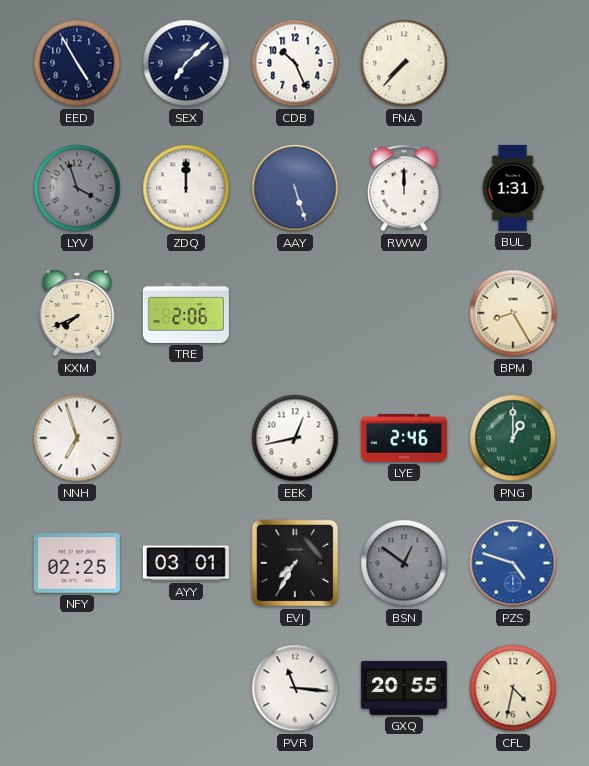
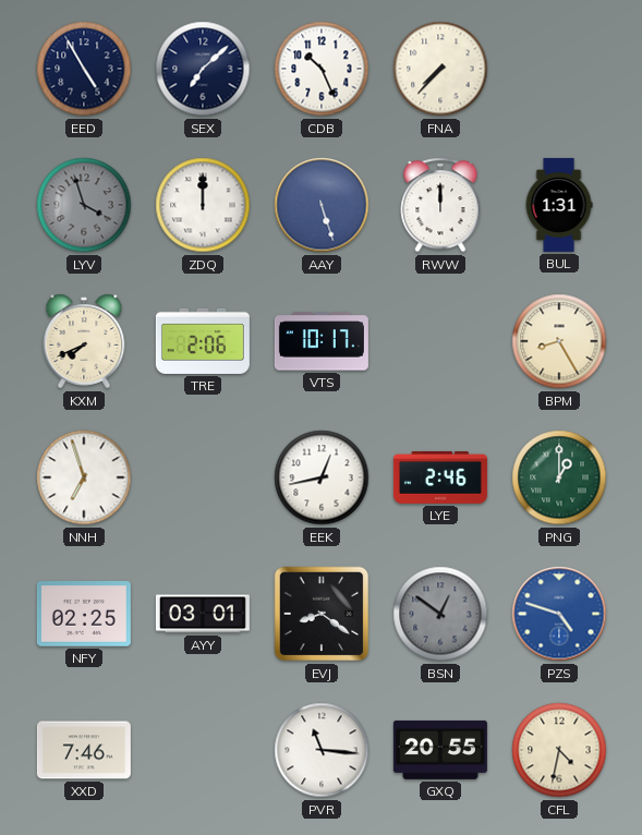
VTS: none -> 10:17 (322, 341)
EVJ: 7:35 -> 8:21 (322, 614)
XXD: none -> 7:46 (84, 750)
